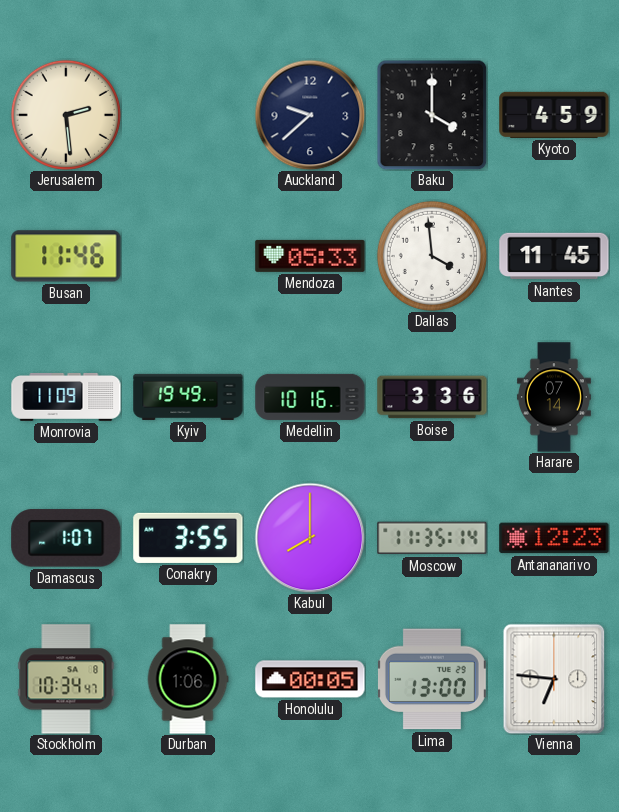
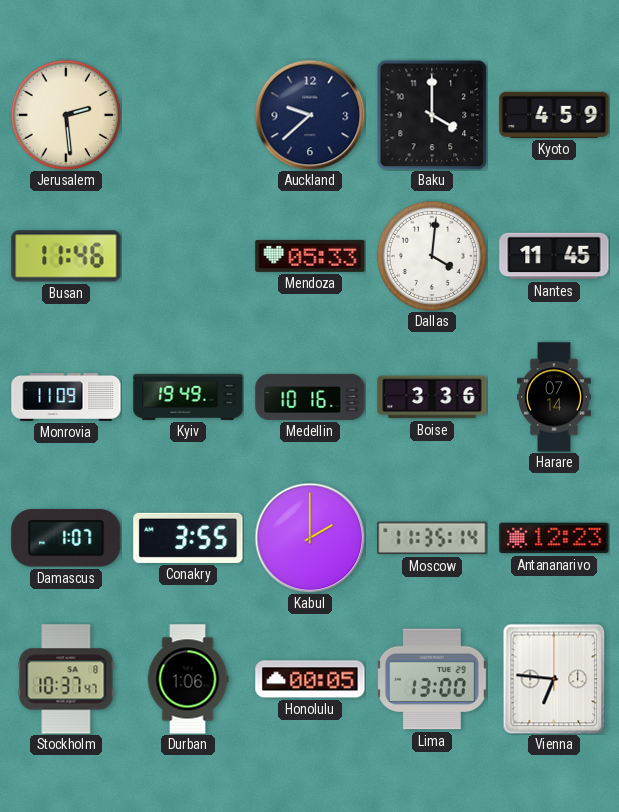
Dallas: 3:59 -> 4:01 (432, 256)
Kabul: 8:00 -> 2:00 (310, 538)
Stockholm: 10:34 -> 10:37 (66, 679)
